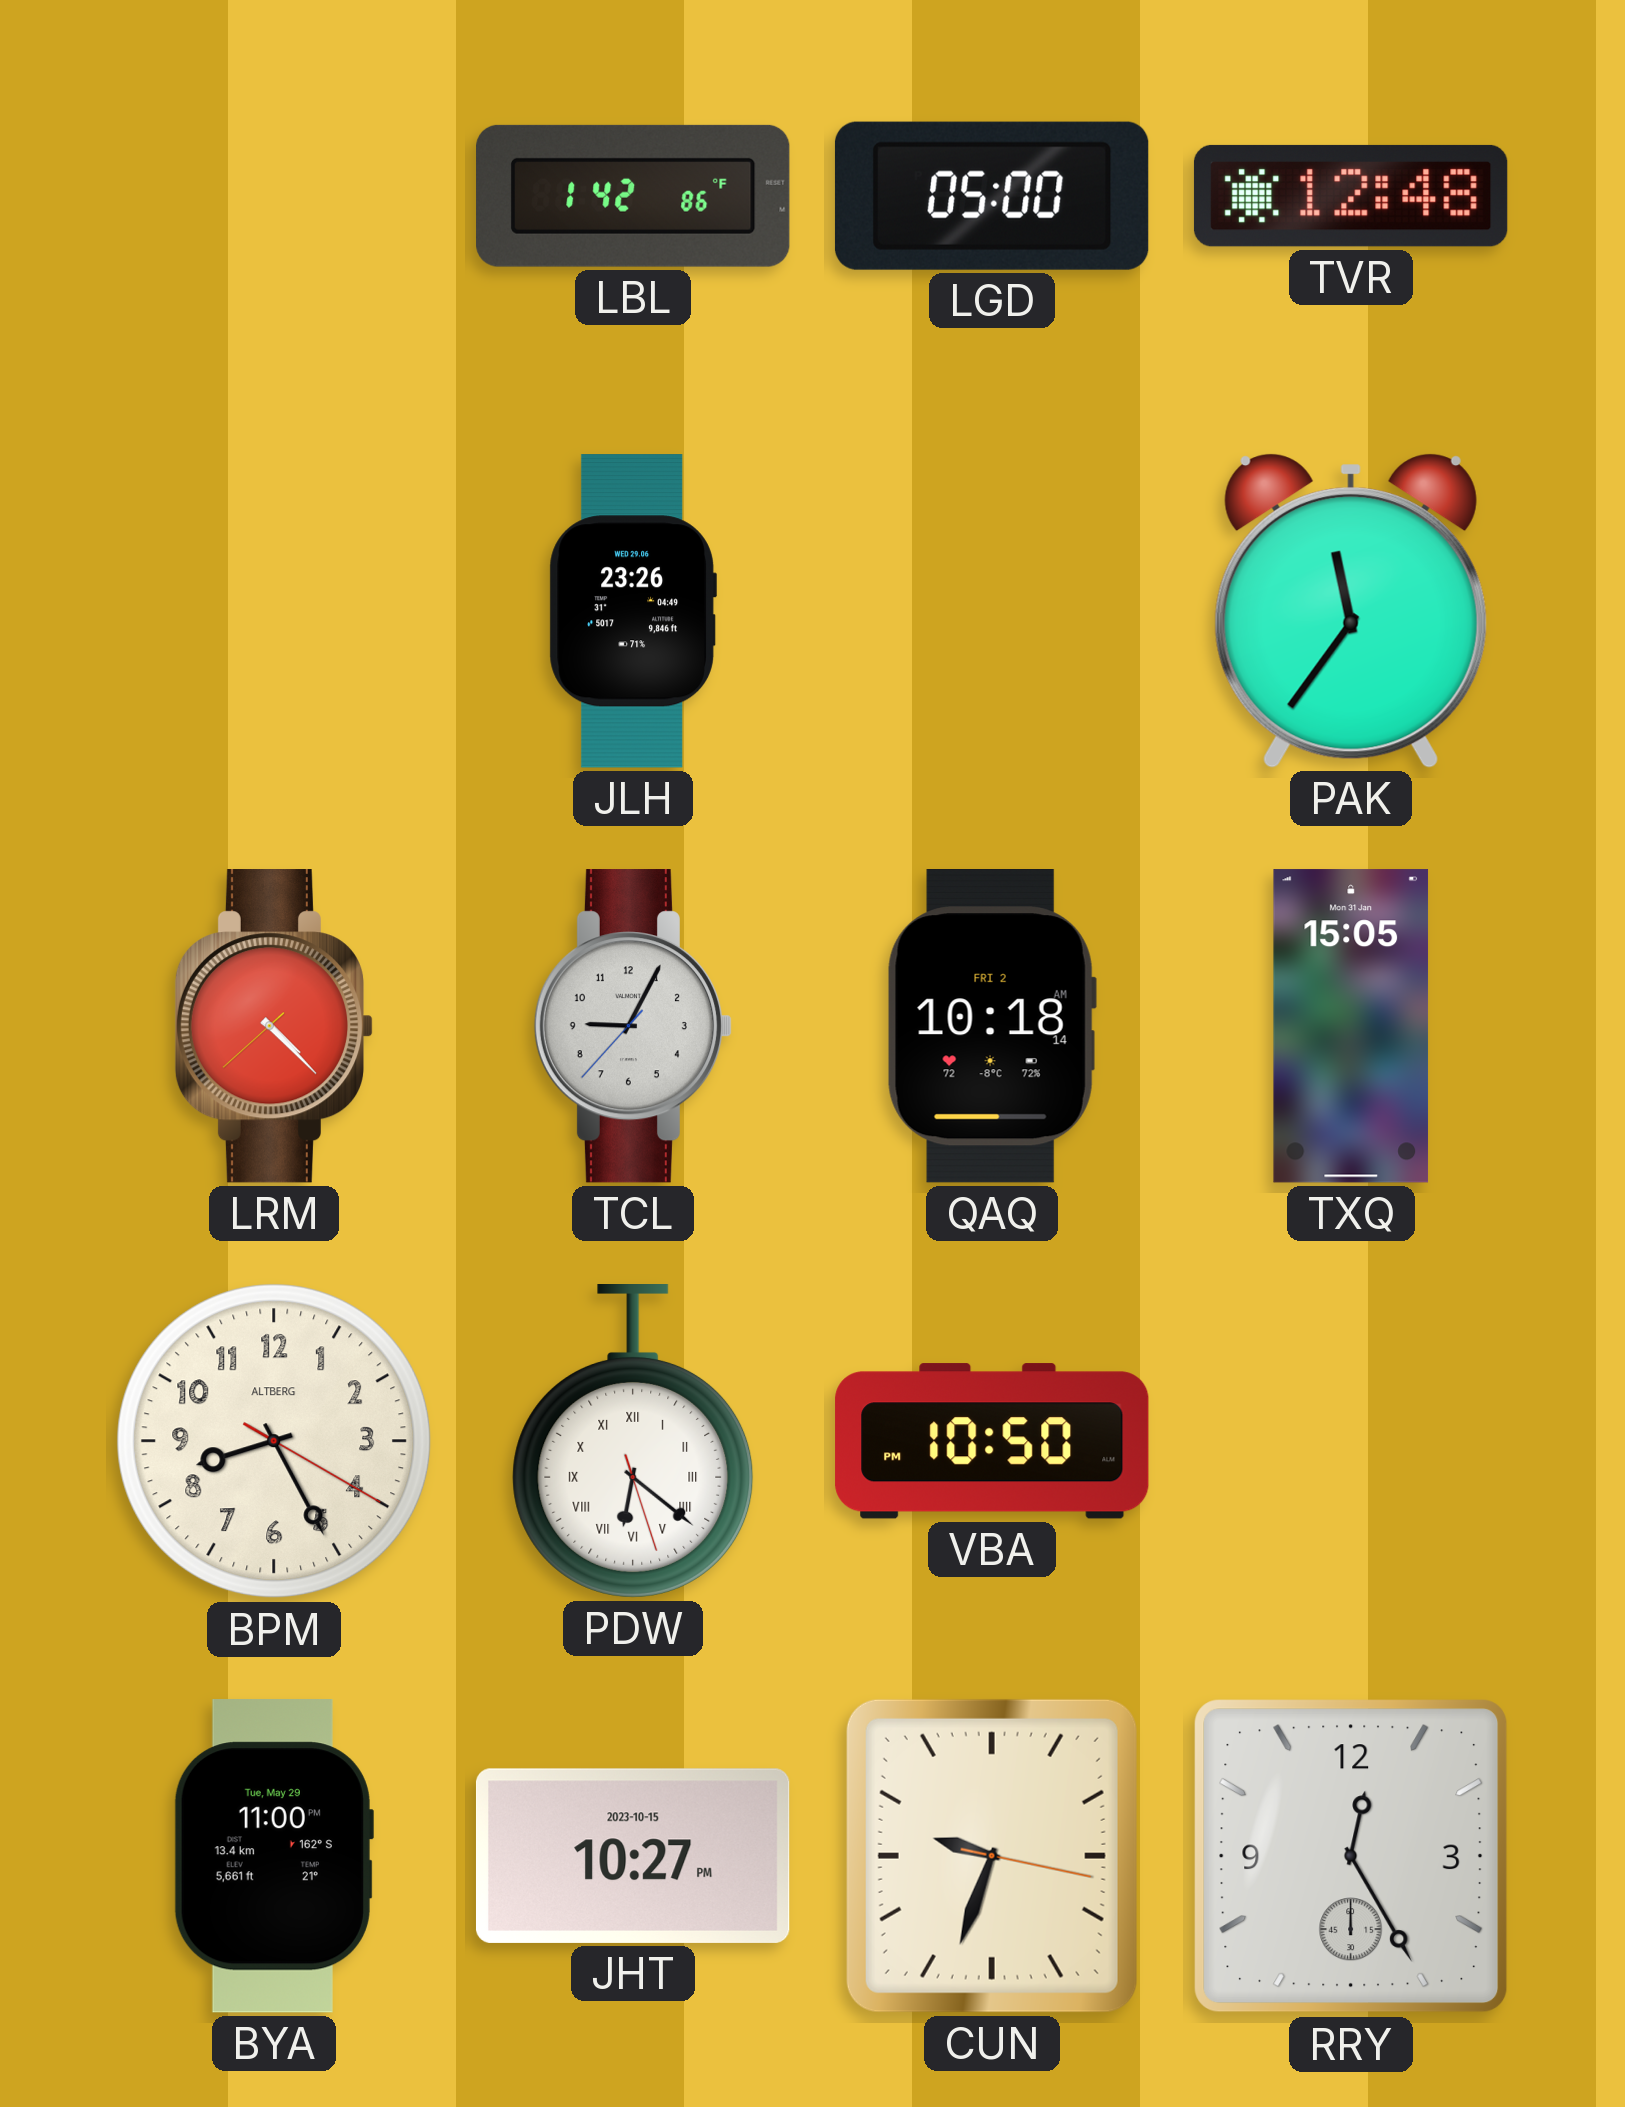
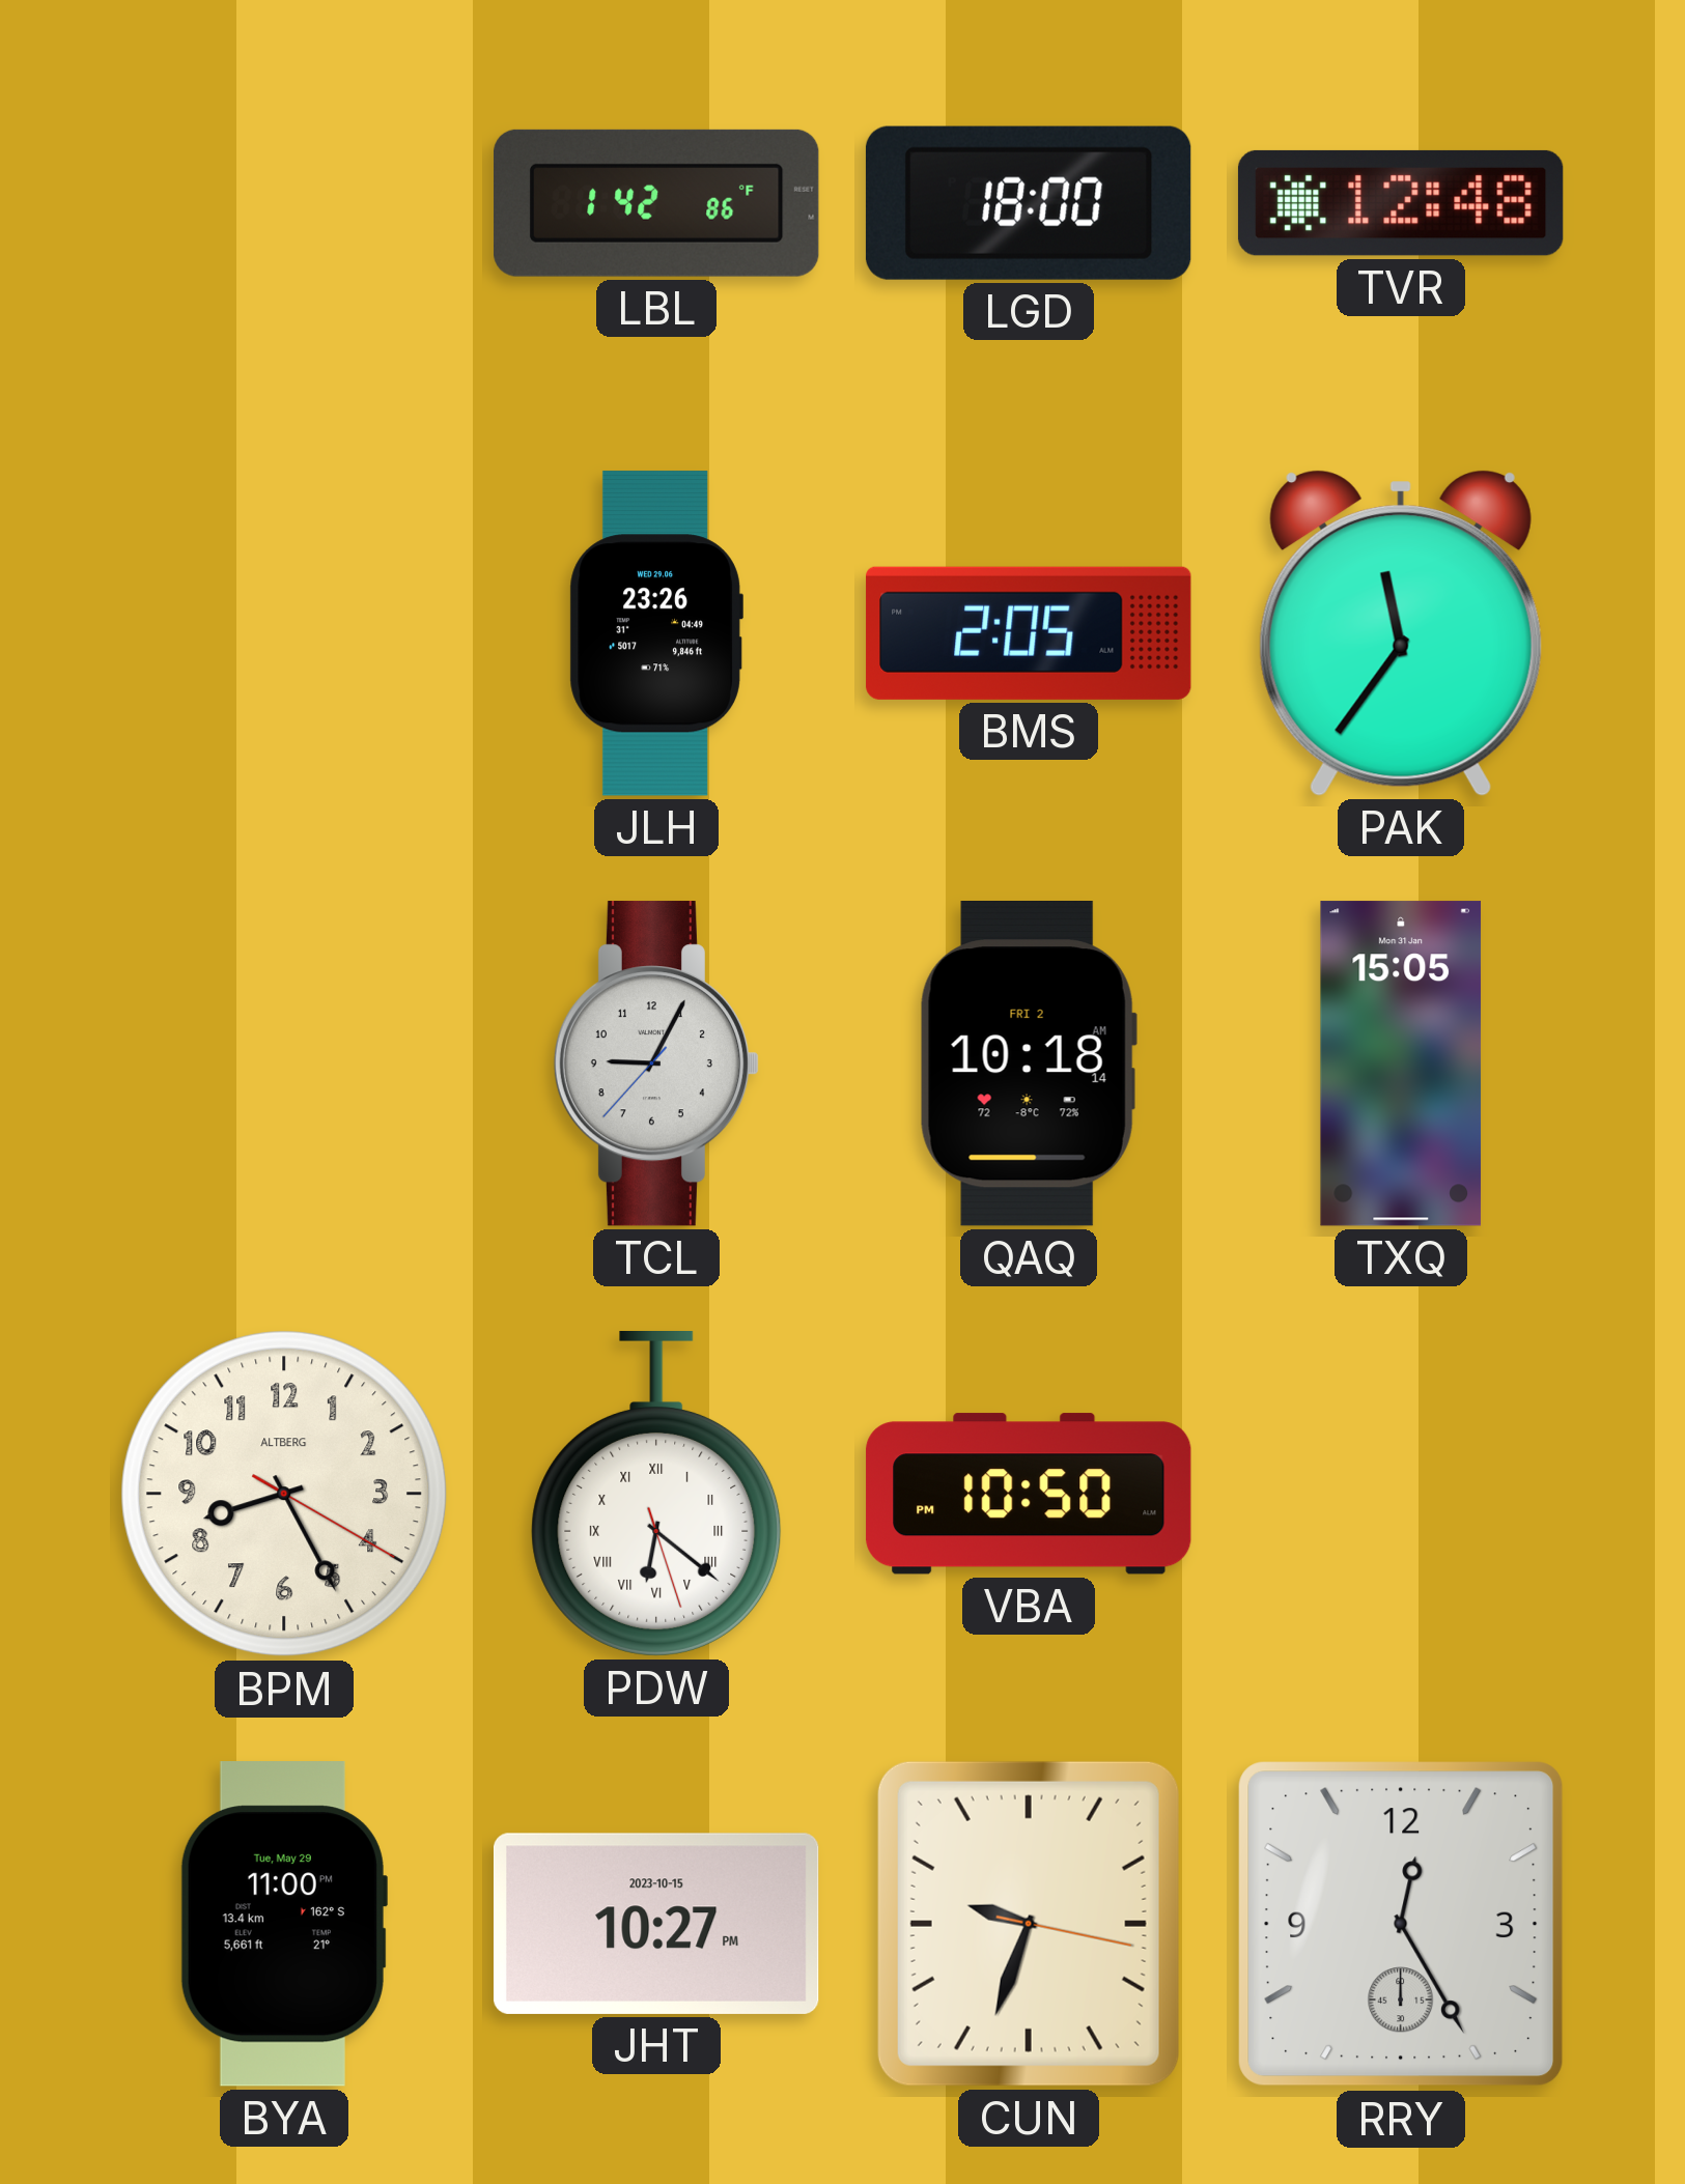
LGD: 05:00 -> 18:00 (1029, 203)
BMS: none -> 2:05 (1029, 633)
LRM: 4:22 -> none (274, 1026)
